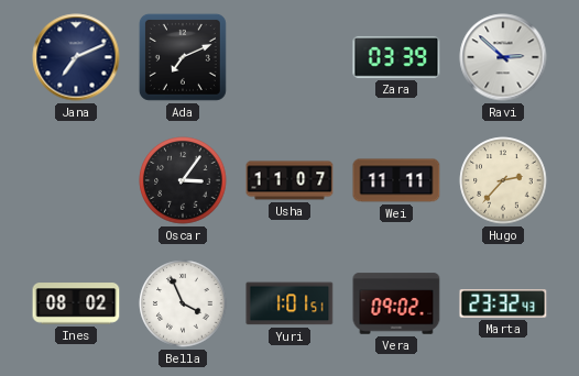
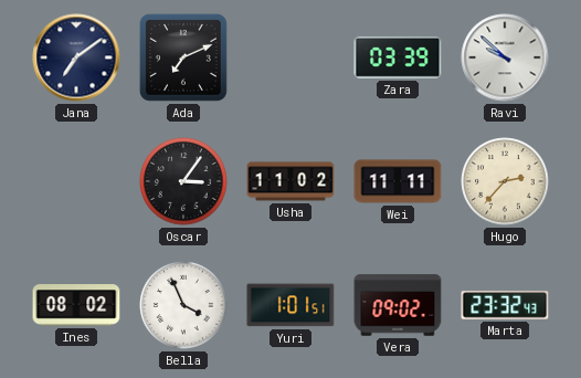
Jana: 7:11 -> 7:09 (76, 57)
Ravi: 2:52 -> 9:52 (505, 57)
Usha: 11:07 -> 11:02 (290, 181)
